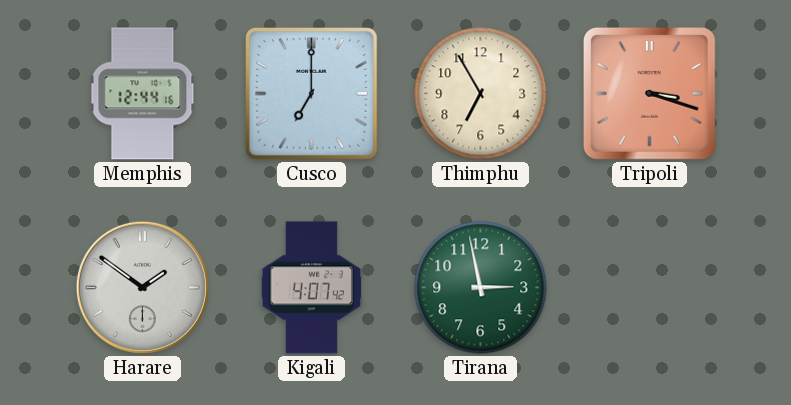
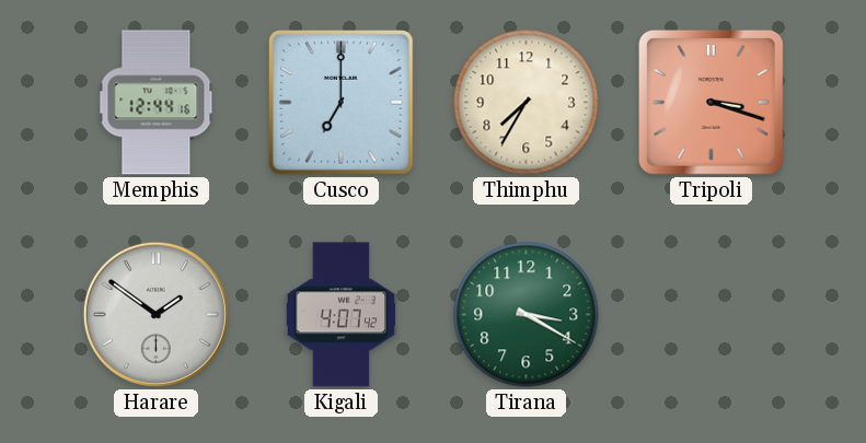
Thimphu: 6:55 -> 7:35 (527, 103)
Tirana: 2:58 -> 3:20 (527, 315)
